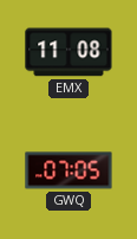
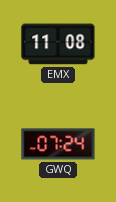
GWQ: 07:05 -> 07:24 (58, 144)
